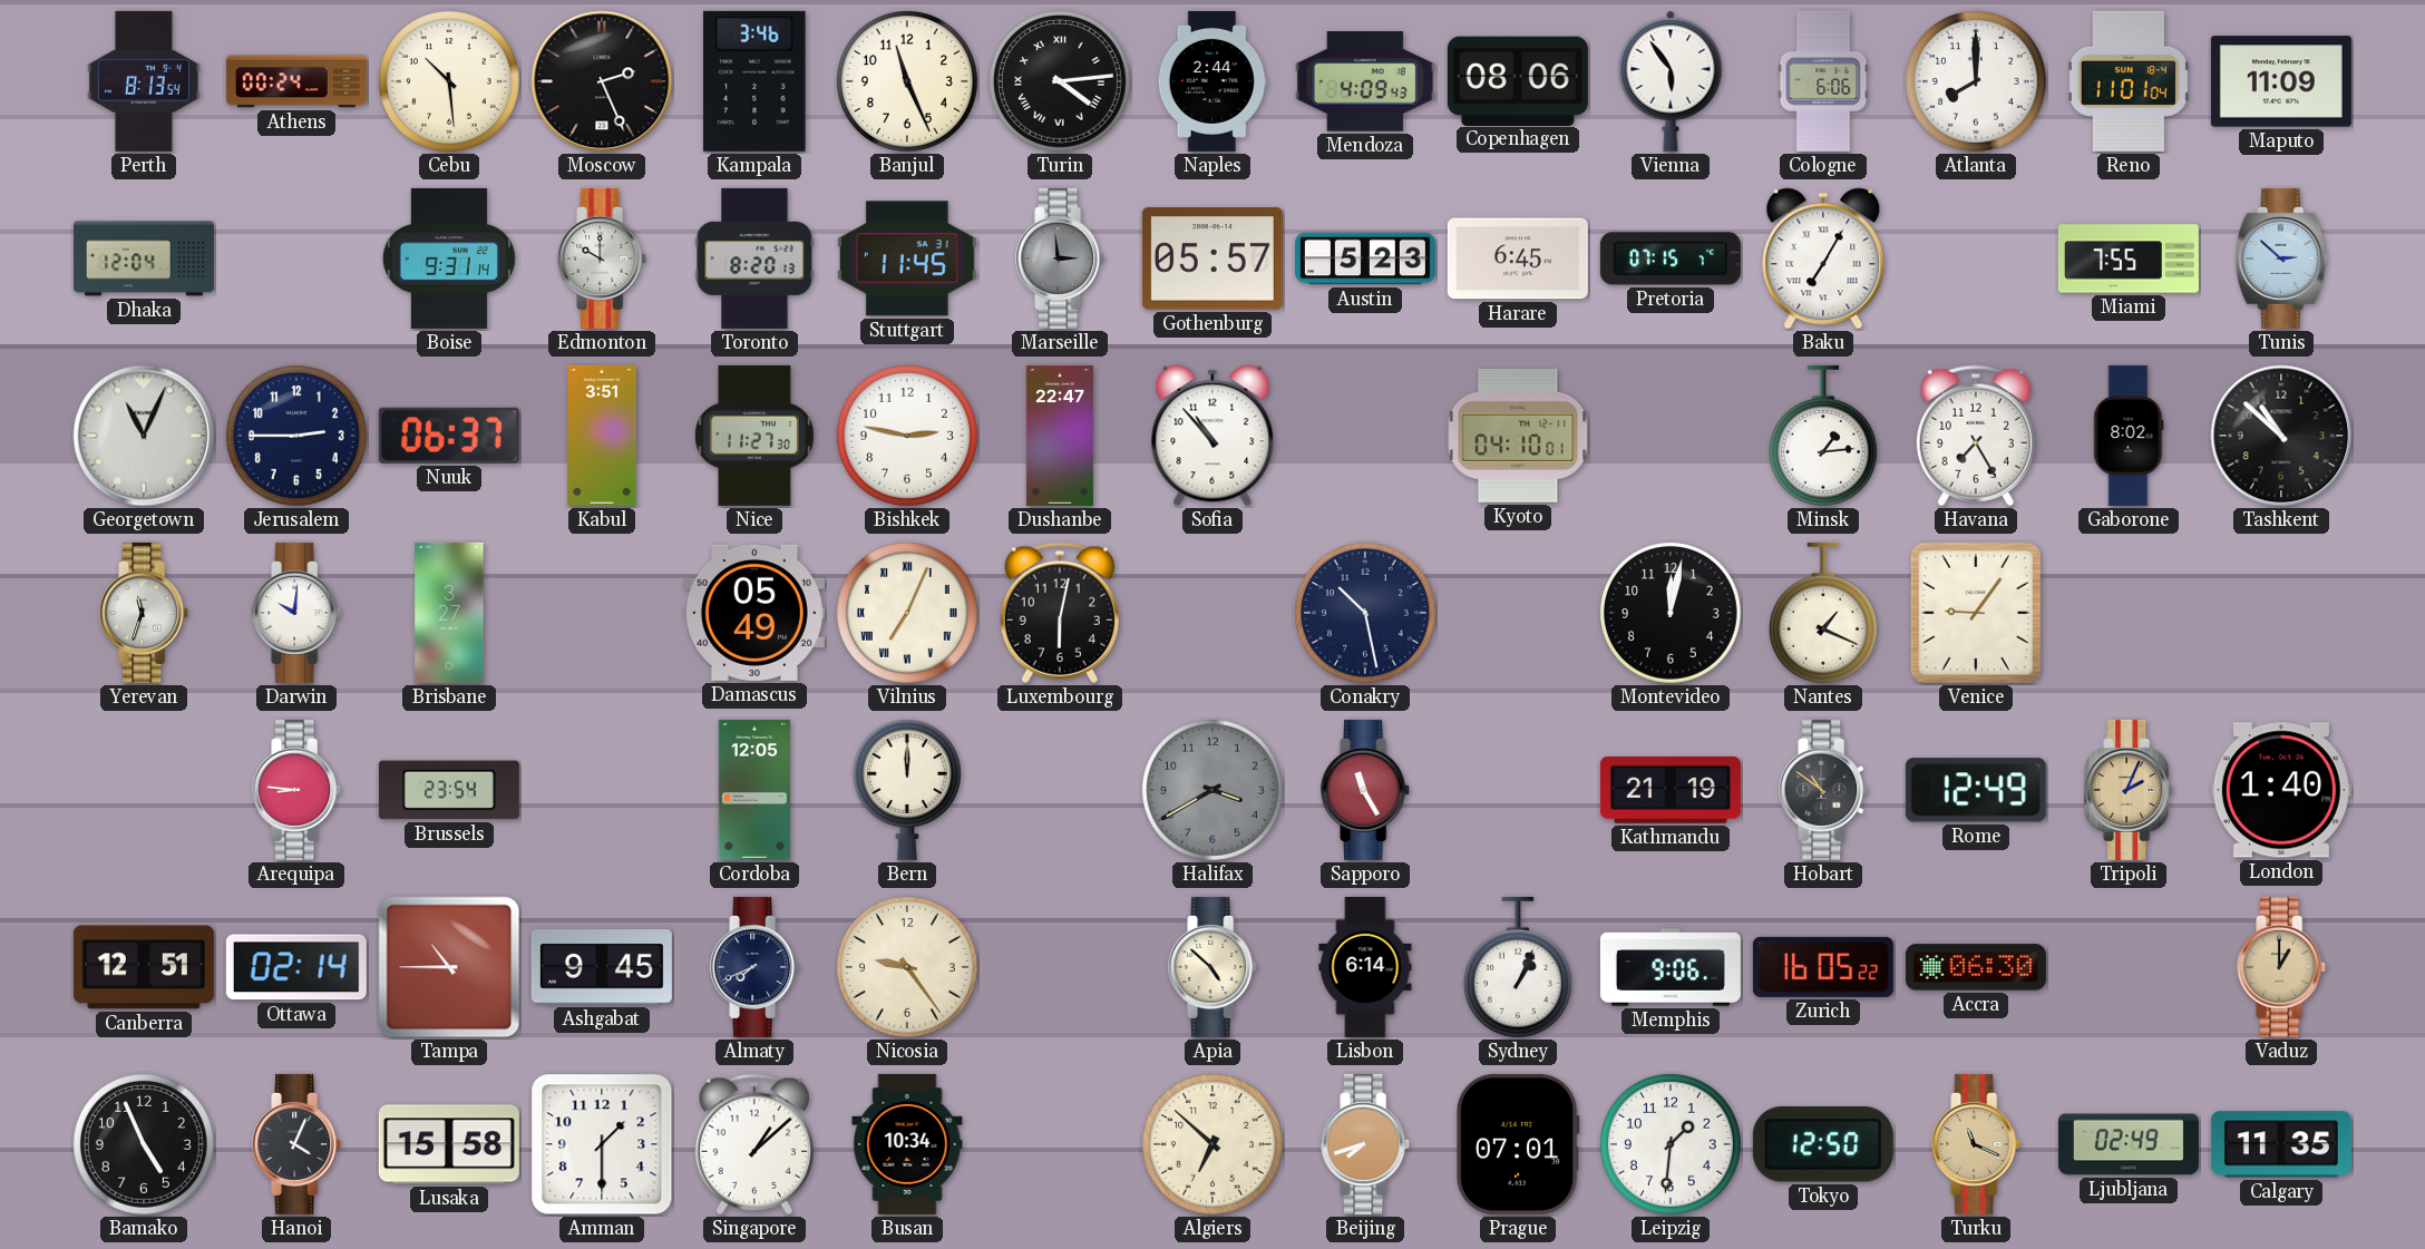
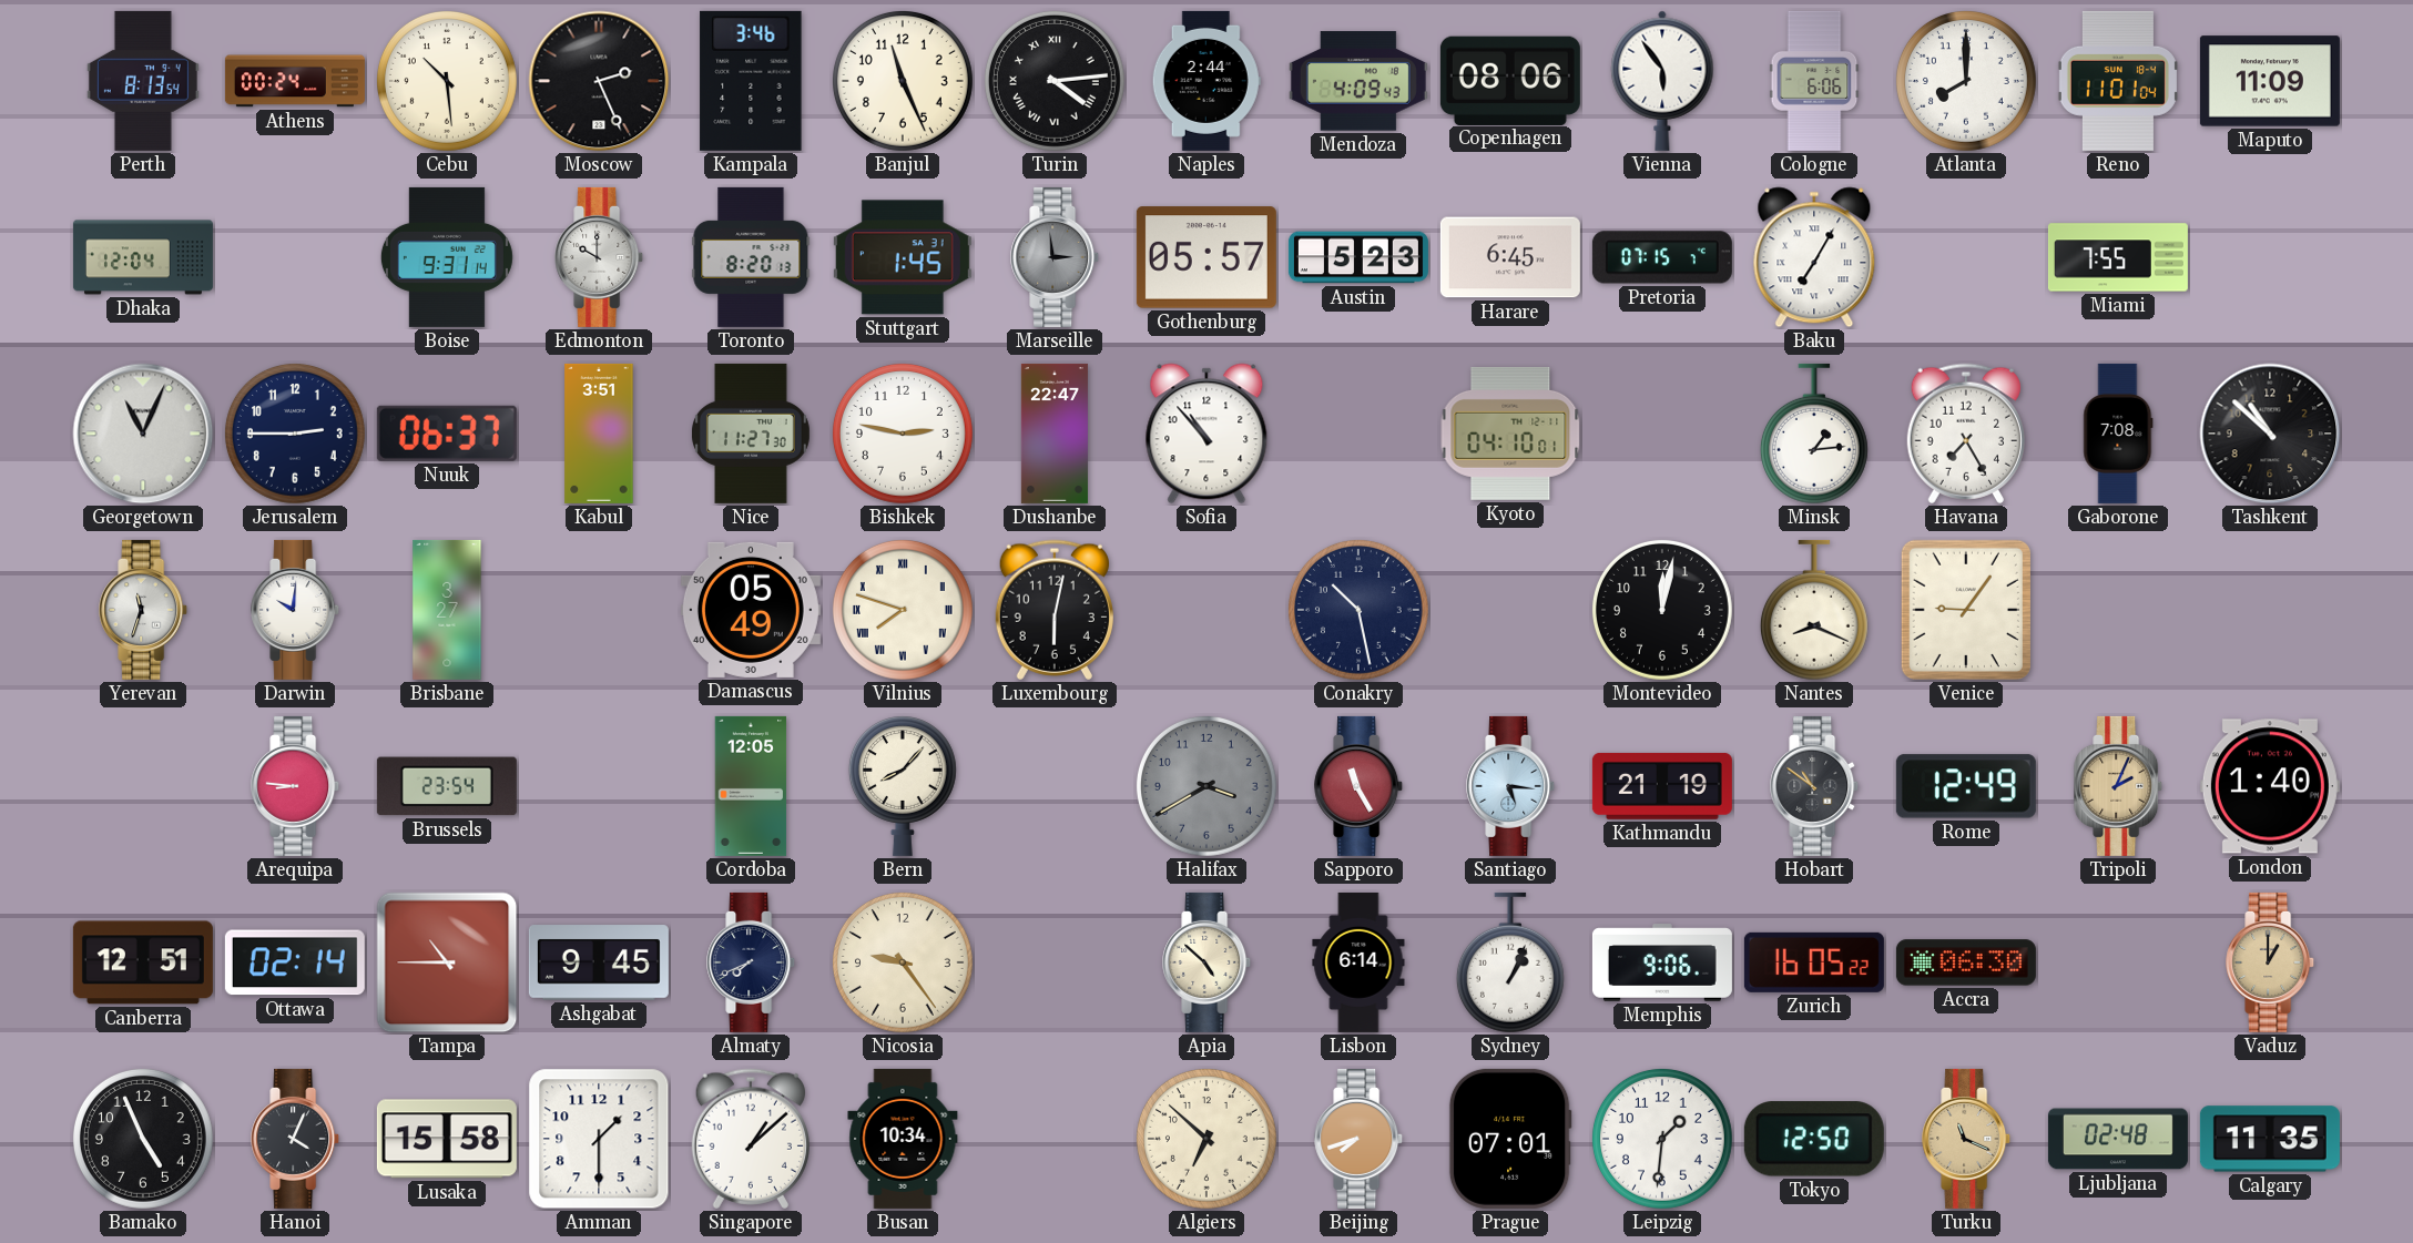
Stuttgart: 11:45 -> 1:45 (903, 257)
Tunis: 2:52 -> none (2281, 258)
Gaborone: 8:02 -> 7:08 (2118, 434)
Vilnius: 7:04 -> 7:48 (903, 610)
Nantes: 1:19 -> 8:19 (1814, 610)
Bern: 12:00 -> 8:07 (903, 786)
Santiago: none -> 5:16 (1511, 786)
Ljubljana: 02:49 -> 02:48 (2118, 1139)
